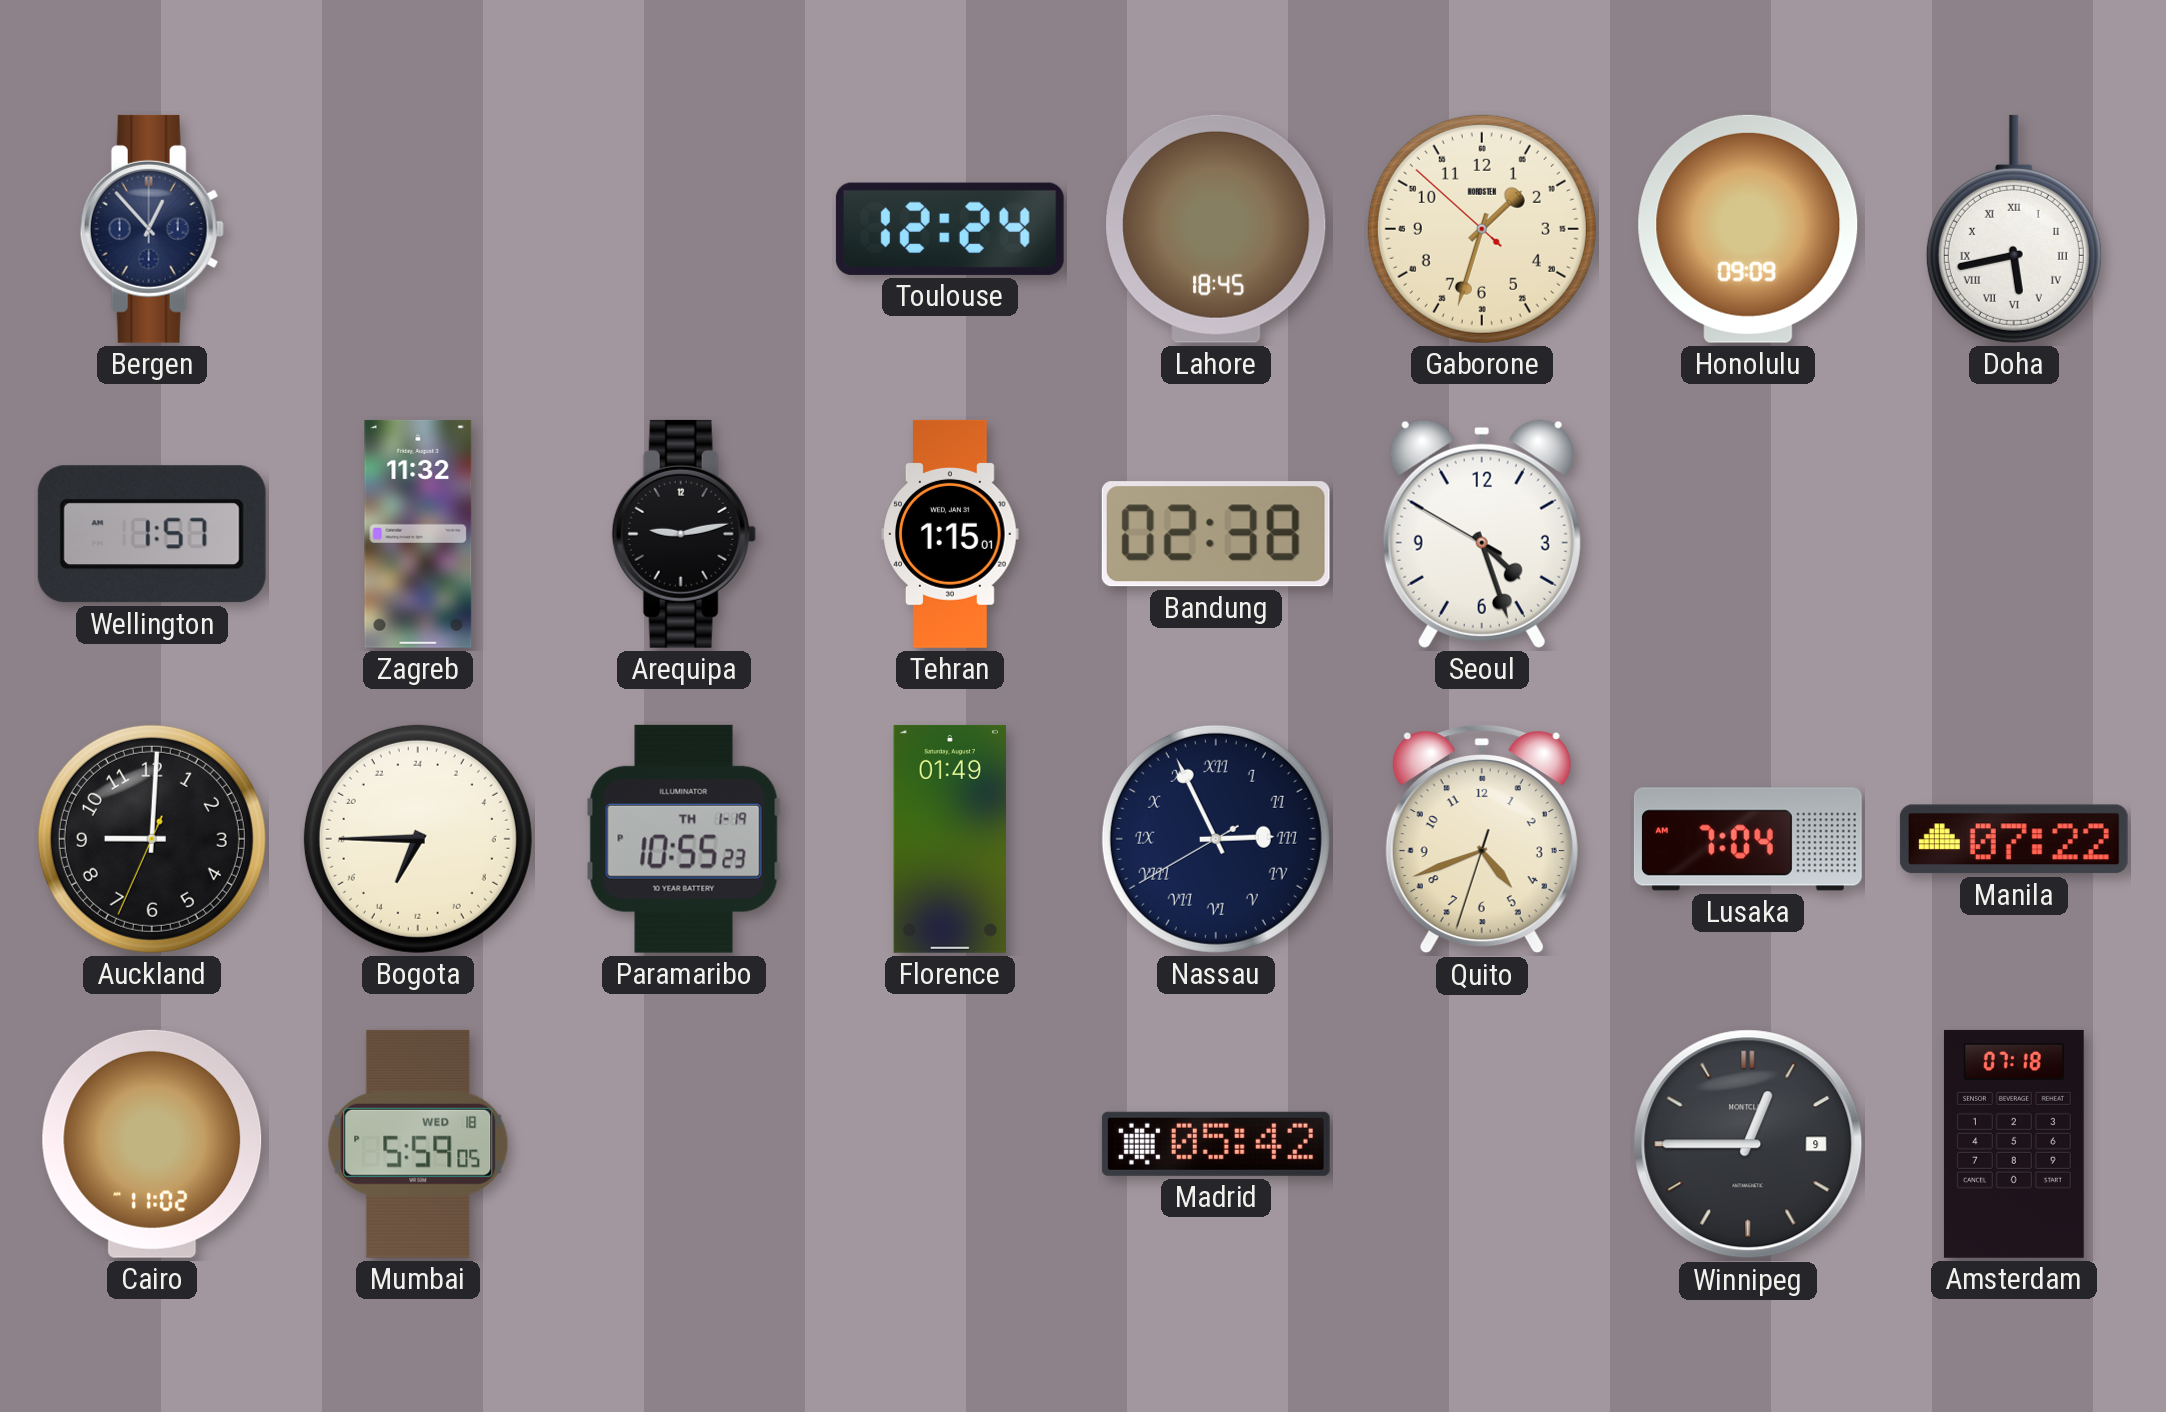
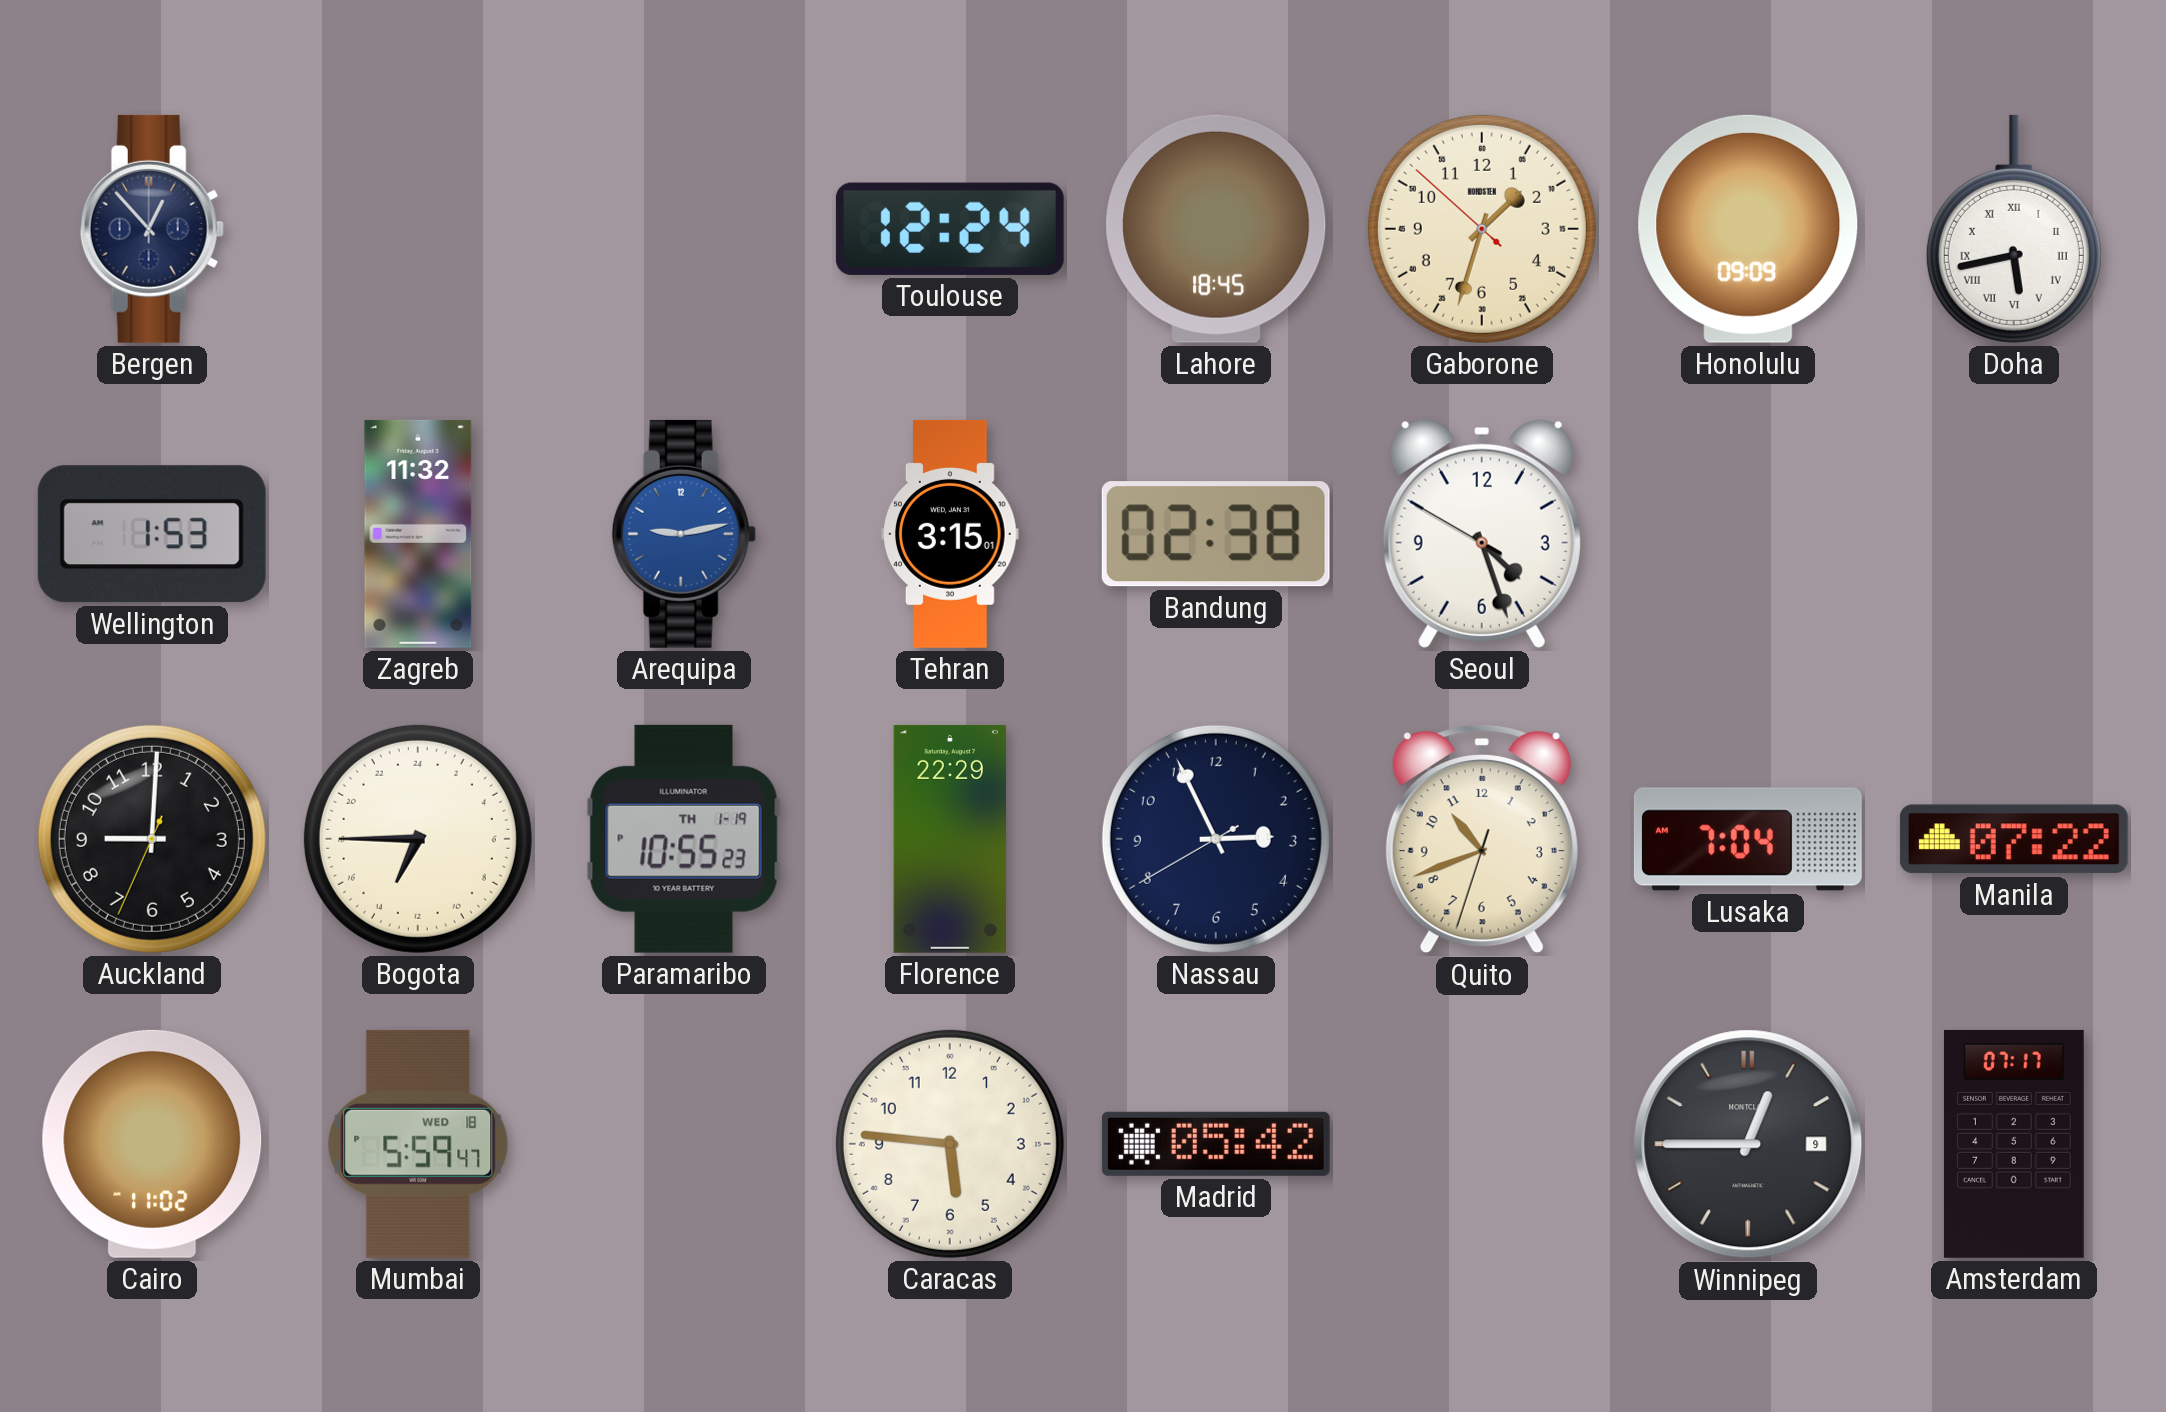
Wellington: 1:57 -> 1:53 (152, 534)
Arequipa dial: black -> blue (684, 534)
Tehran: 1:15 -> 3:15 (950, 534)
Florence: 01:49 -> 22:29 (949, 839)
Nassau numerals: Roman -> Arabic (1216, 839)
Quito: 4:41 -> 10:41 (1482, 839)
Mumbai: 5:59:05 -> 5:59:47 (418, 1144)
Caracas: none -> 5:46 (950, 1144)
Amsterdam: 07:18 -> 07:17 (2014, 1144)
